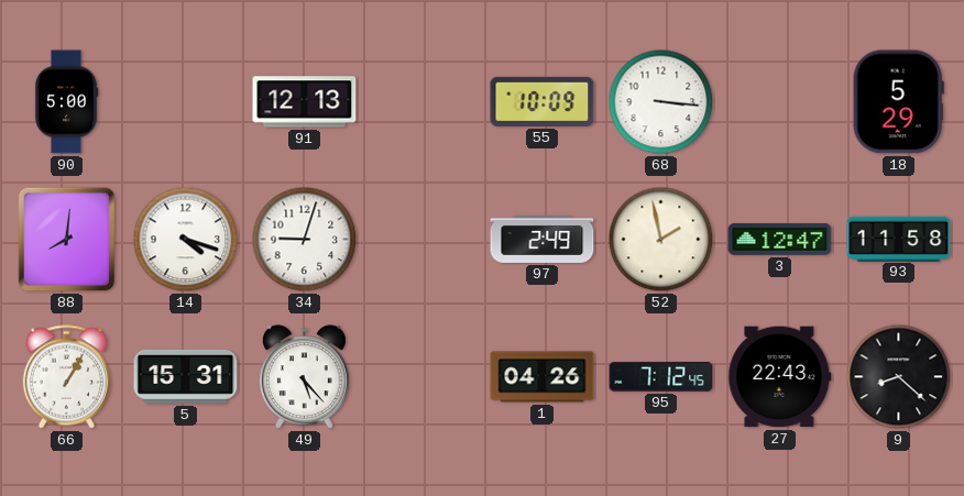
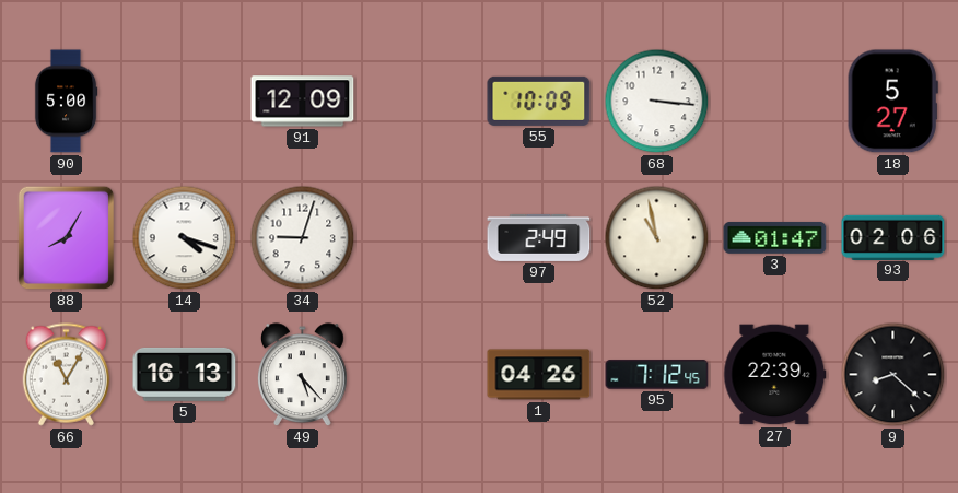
91: 12:13 -> 12:09 (303, 102)
18: 5:29 -> 5:27 (892, 102)
88: 8:01 -> 8:05 (67, 238)
52: 1:58 -> 10:58 (657, 238)
3: 12:47 -> 01:47 (775, 237)
93: 11:58 -> 02:06 (893, 237)
66: 1:05 -> 11:05 (67, 375)
5: 15:31 -> 16:13 (185, 374)
27: 22:43 -> 22:39 (775, 375)
